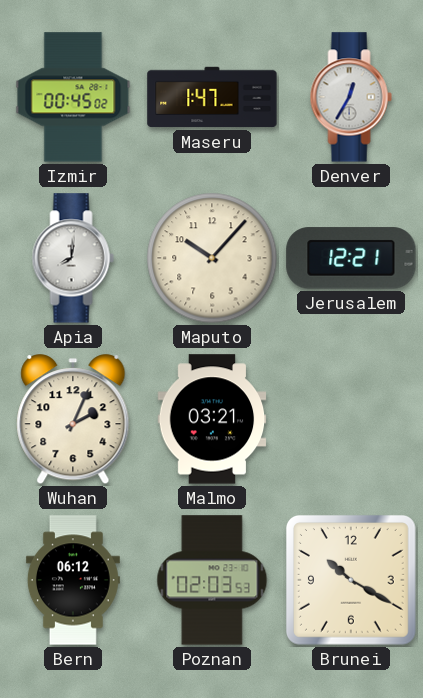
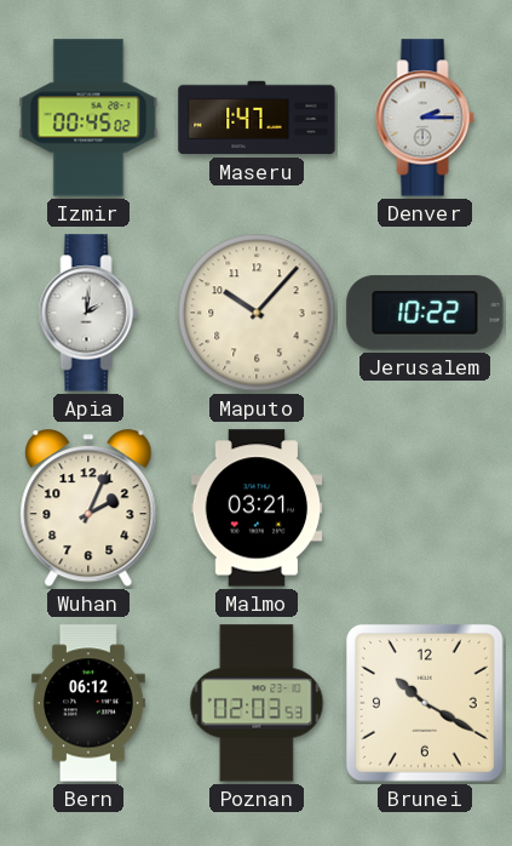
Denver: 12:35 -> 2:15 (425, 118)
Apia: 8:01 -> 2:01 (88, 313)
Jerusalem: 12:21 -> 10:22 (425, 313)
